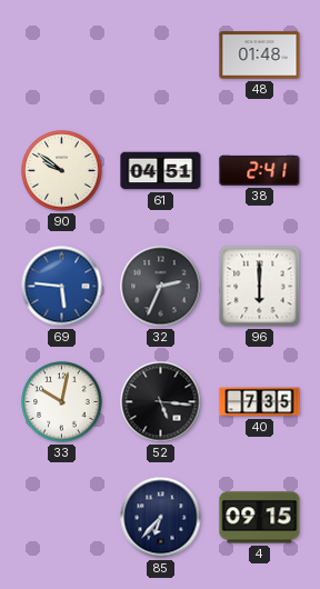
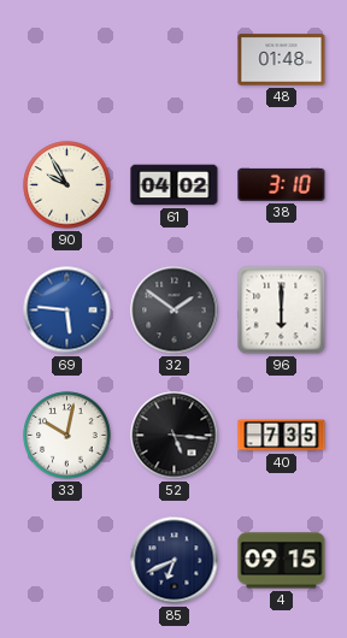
90: 9:51 -> 9:55 (67, 185)
61: 04:51 -> 04:02 (175, 185)
38: 2:41 -> 3:10 (282, 184)
32: 2:34 -> 1:51 (175, 311)
85: 6:37 -> 6:41 (175, 561)
